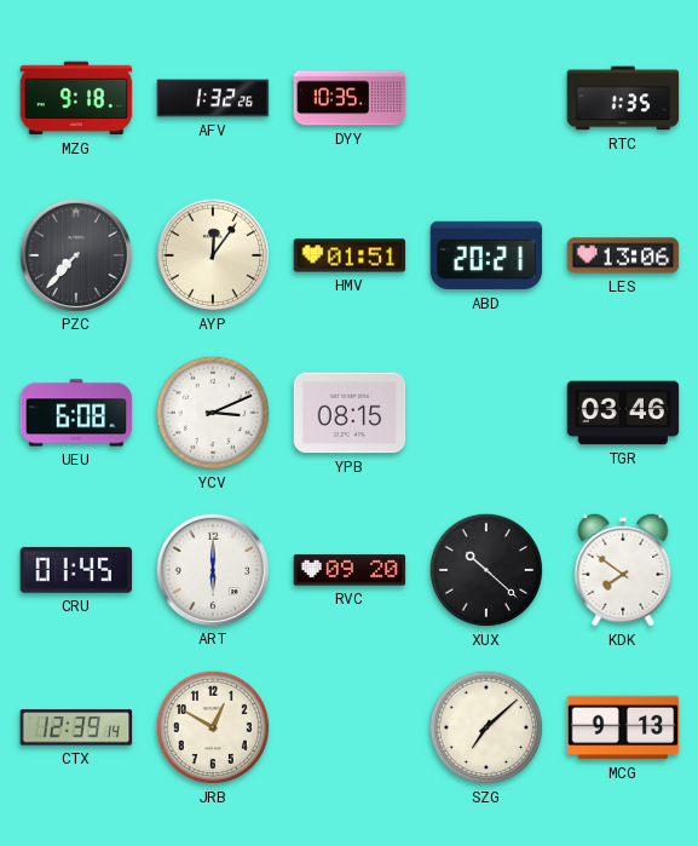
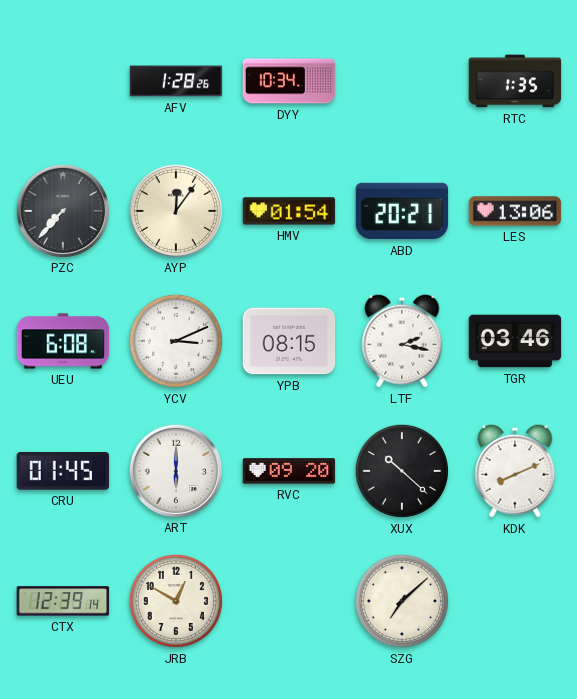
MZG: 9:18 -> none (76, 98)
AFV: 1:32 -> 1:28 (176, 81)
DYY: 10:35 -> 10:34 (289, 81)
HMV: 01:51 -> 01:54 (289, 211)
LTF: none -> 2:17 (402, 341)
KDK: 7:51 -> 8:11 (515, 471)
MCG: 9:13 -> none (623, 727)
